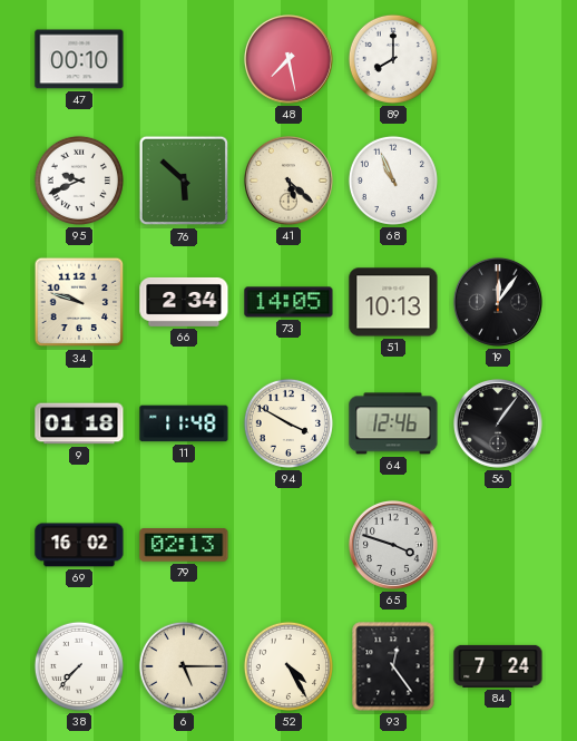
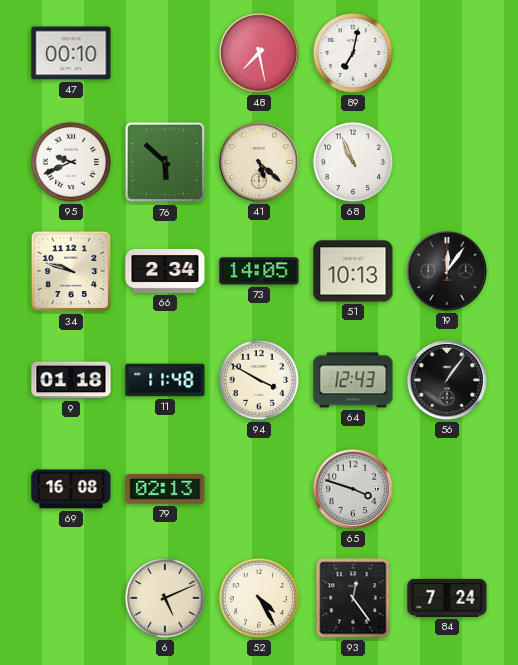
89: 8:00 -> 7:02 (353, 53)
64: 12:46 -> 12:43 (353, 380)
69: 16:02 -> 16:08 (71, 489)
38: 7:37 -> none (79, 666)
6: 5:15 -> 5:11 (165, 598)
